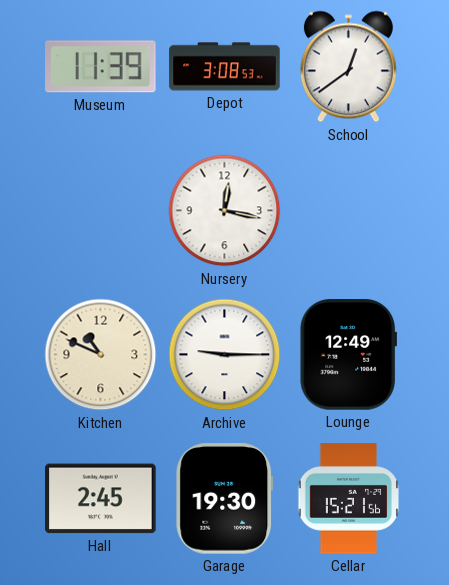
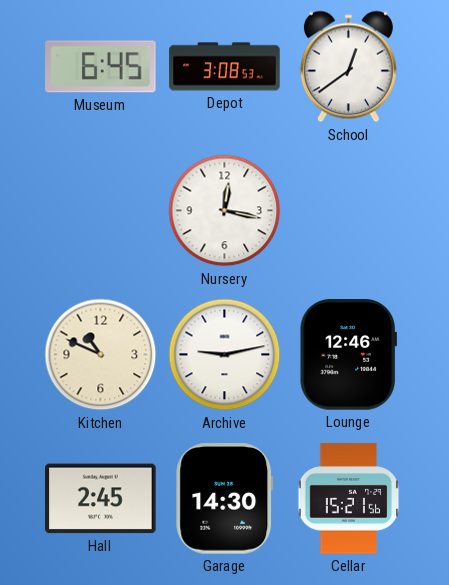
Museum: 11:39 -> 6:45 (101, 67)
Archive: 9:15 -> 9:13 (225, 355)
Lounge: 12:49 -> 12:46 (348, 355)
Garage: 19:30 -> 14:30 (225, 499)
